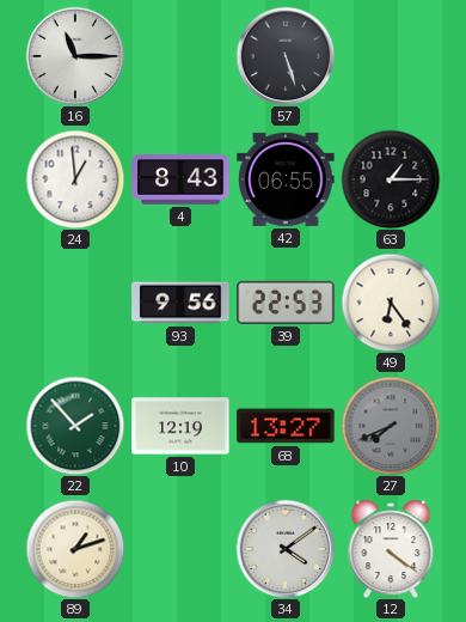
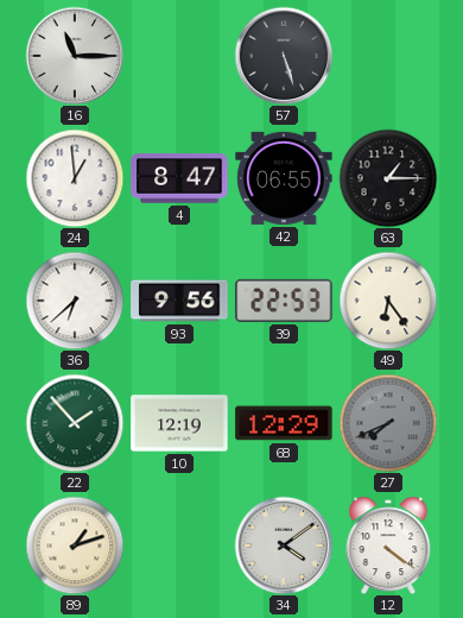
4: 8:43 -> 8:47 (179, 178)
36: none -> 6:38 (75, 301)
68: 13:27 -> 12:29 (284, 423)
